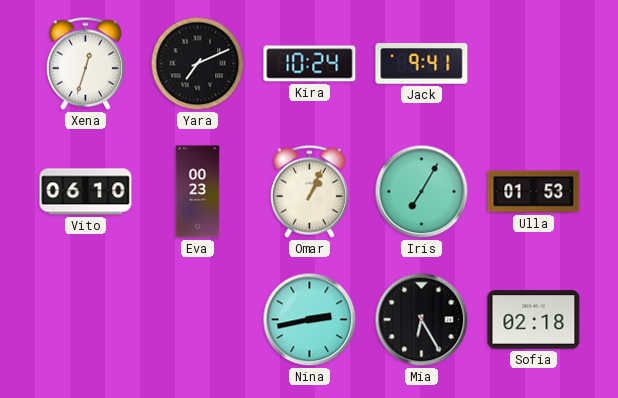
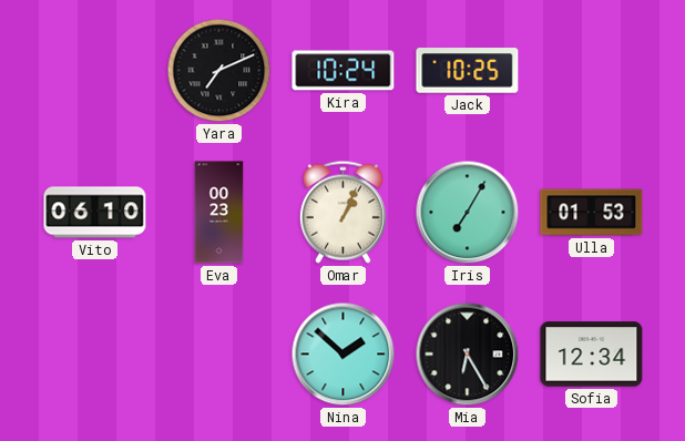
Xena: 12:33 -> none (85, 63)
Jack: 9:41 -> 10:25 (468, 71)
Nina: 2:43 -> 1:52 (344, 355)
Sofia: 02:18 -> 12:34 (592, 355)
